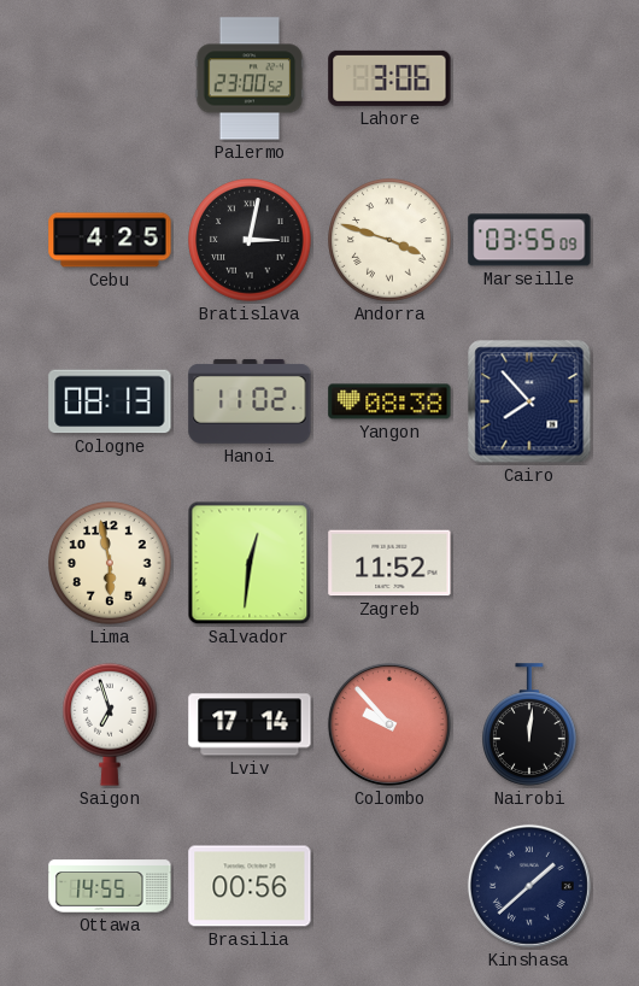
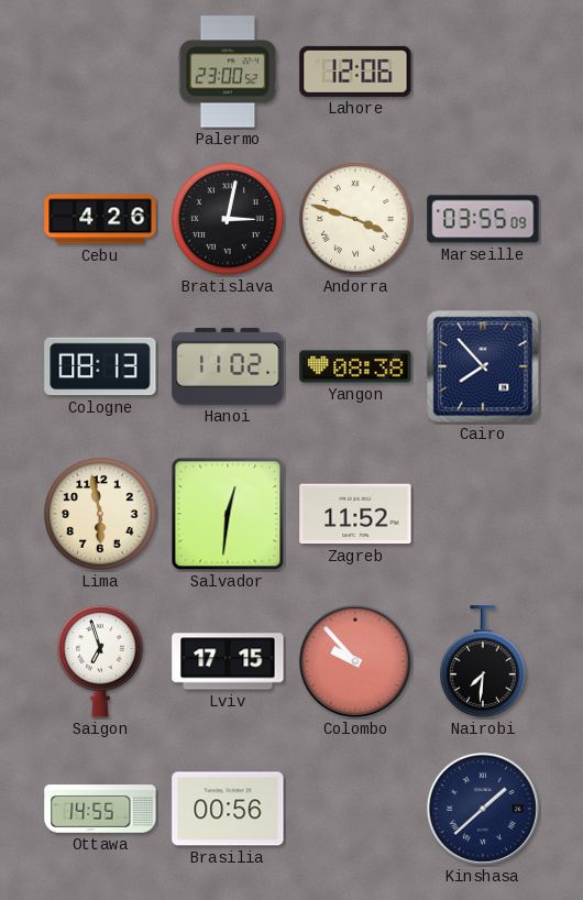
Lahore: 3:06 -> 12:06 (355, 72)
Cebu: 4:25 -> 4:26 (100, 219)
Lviv: 17:14 -> 17:15 (228, 661)
Nairobi: 12:01 -> 7:31 (484, 661)
